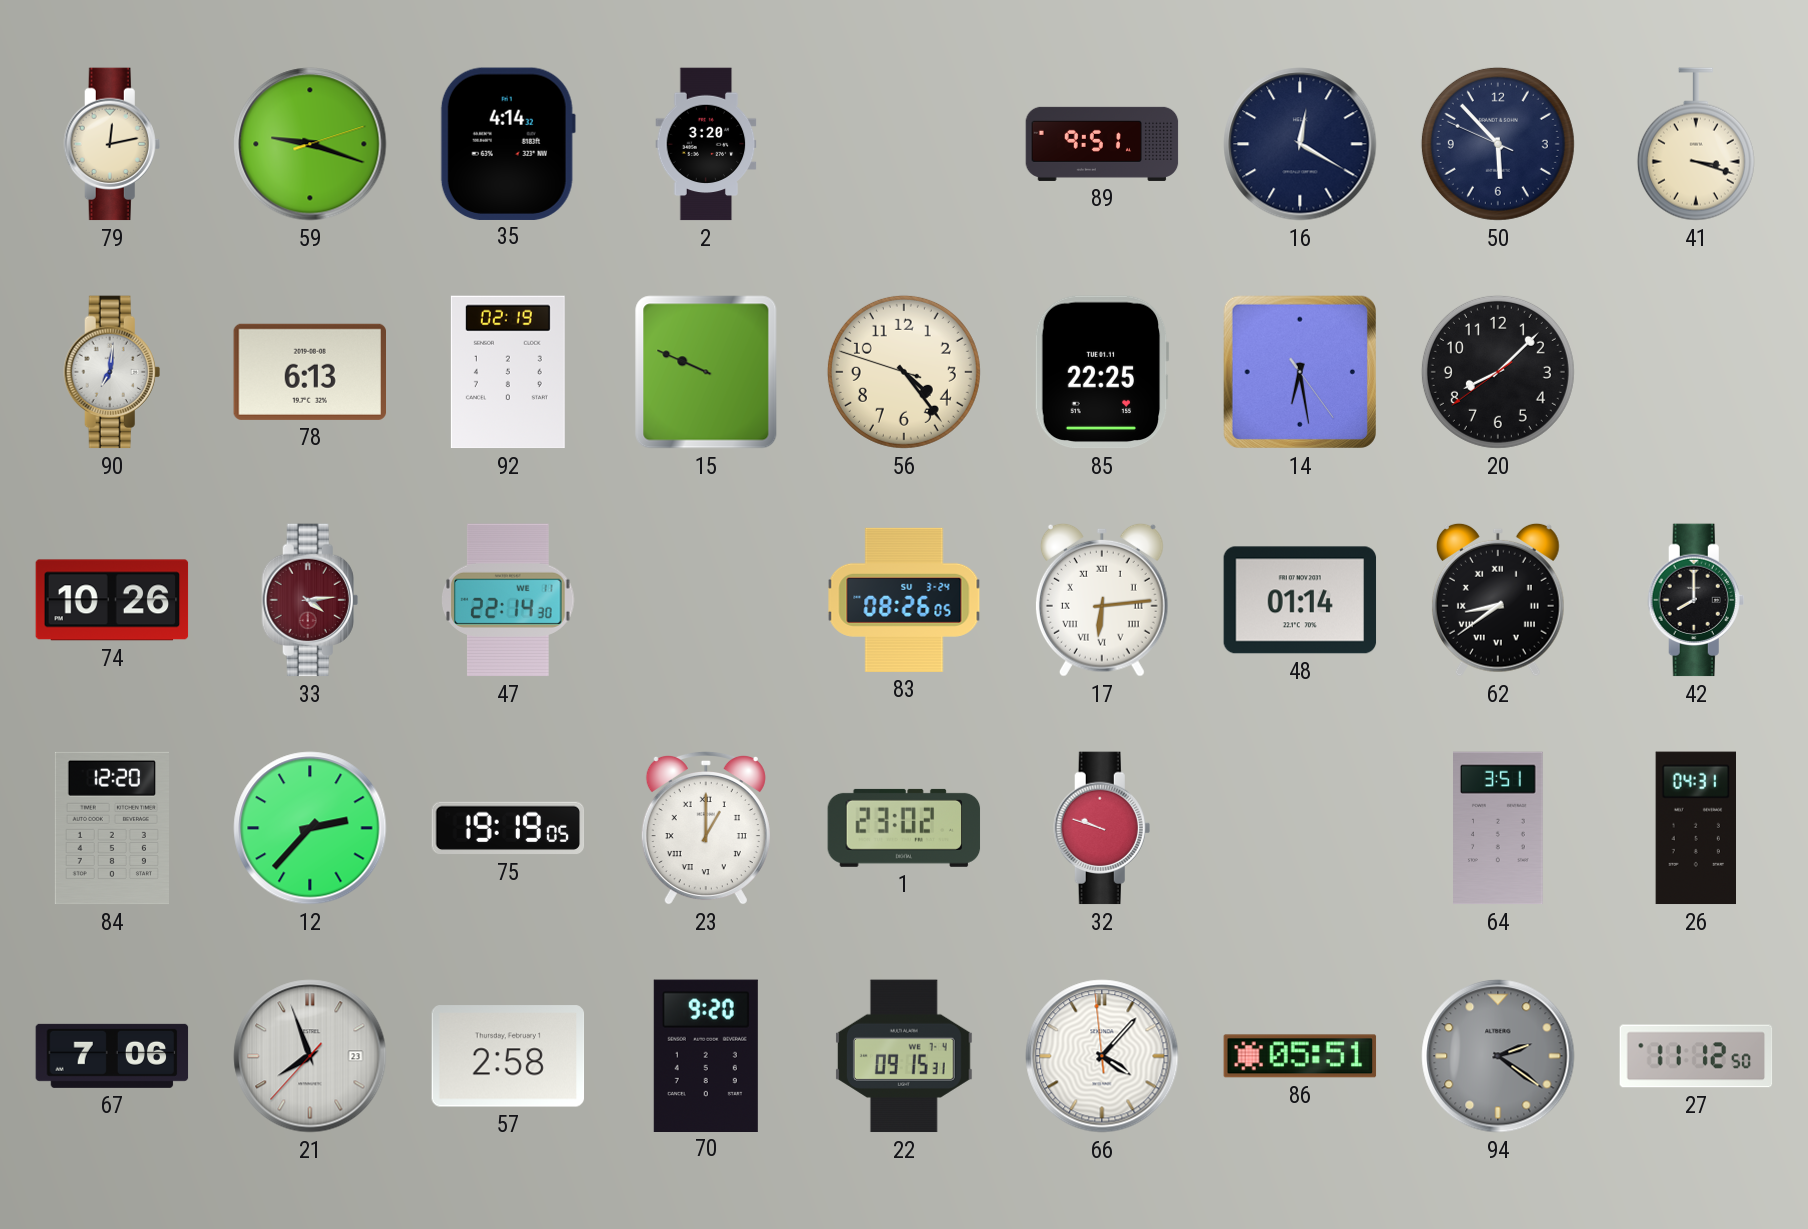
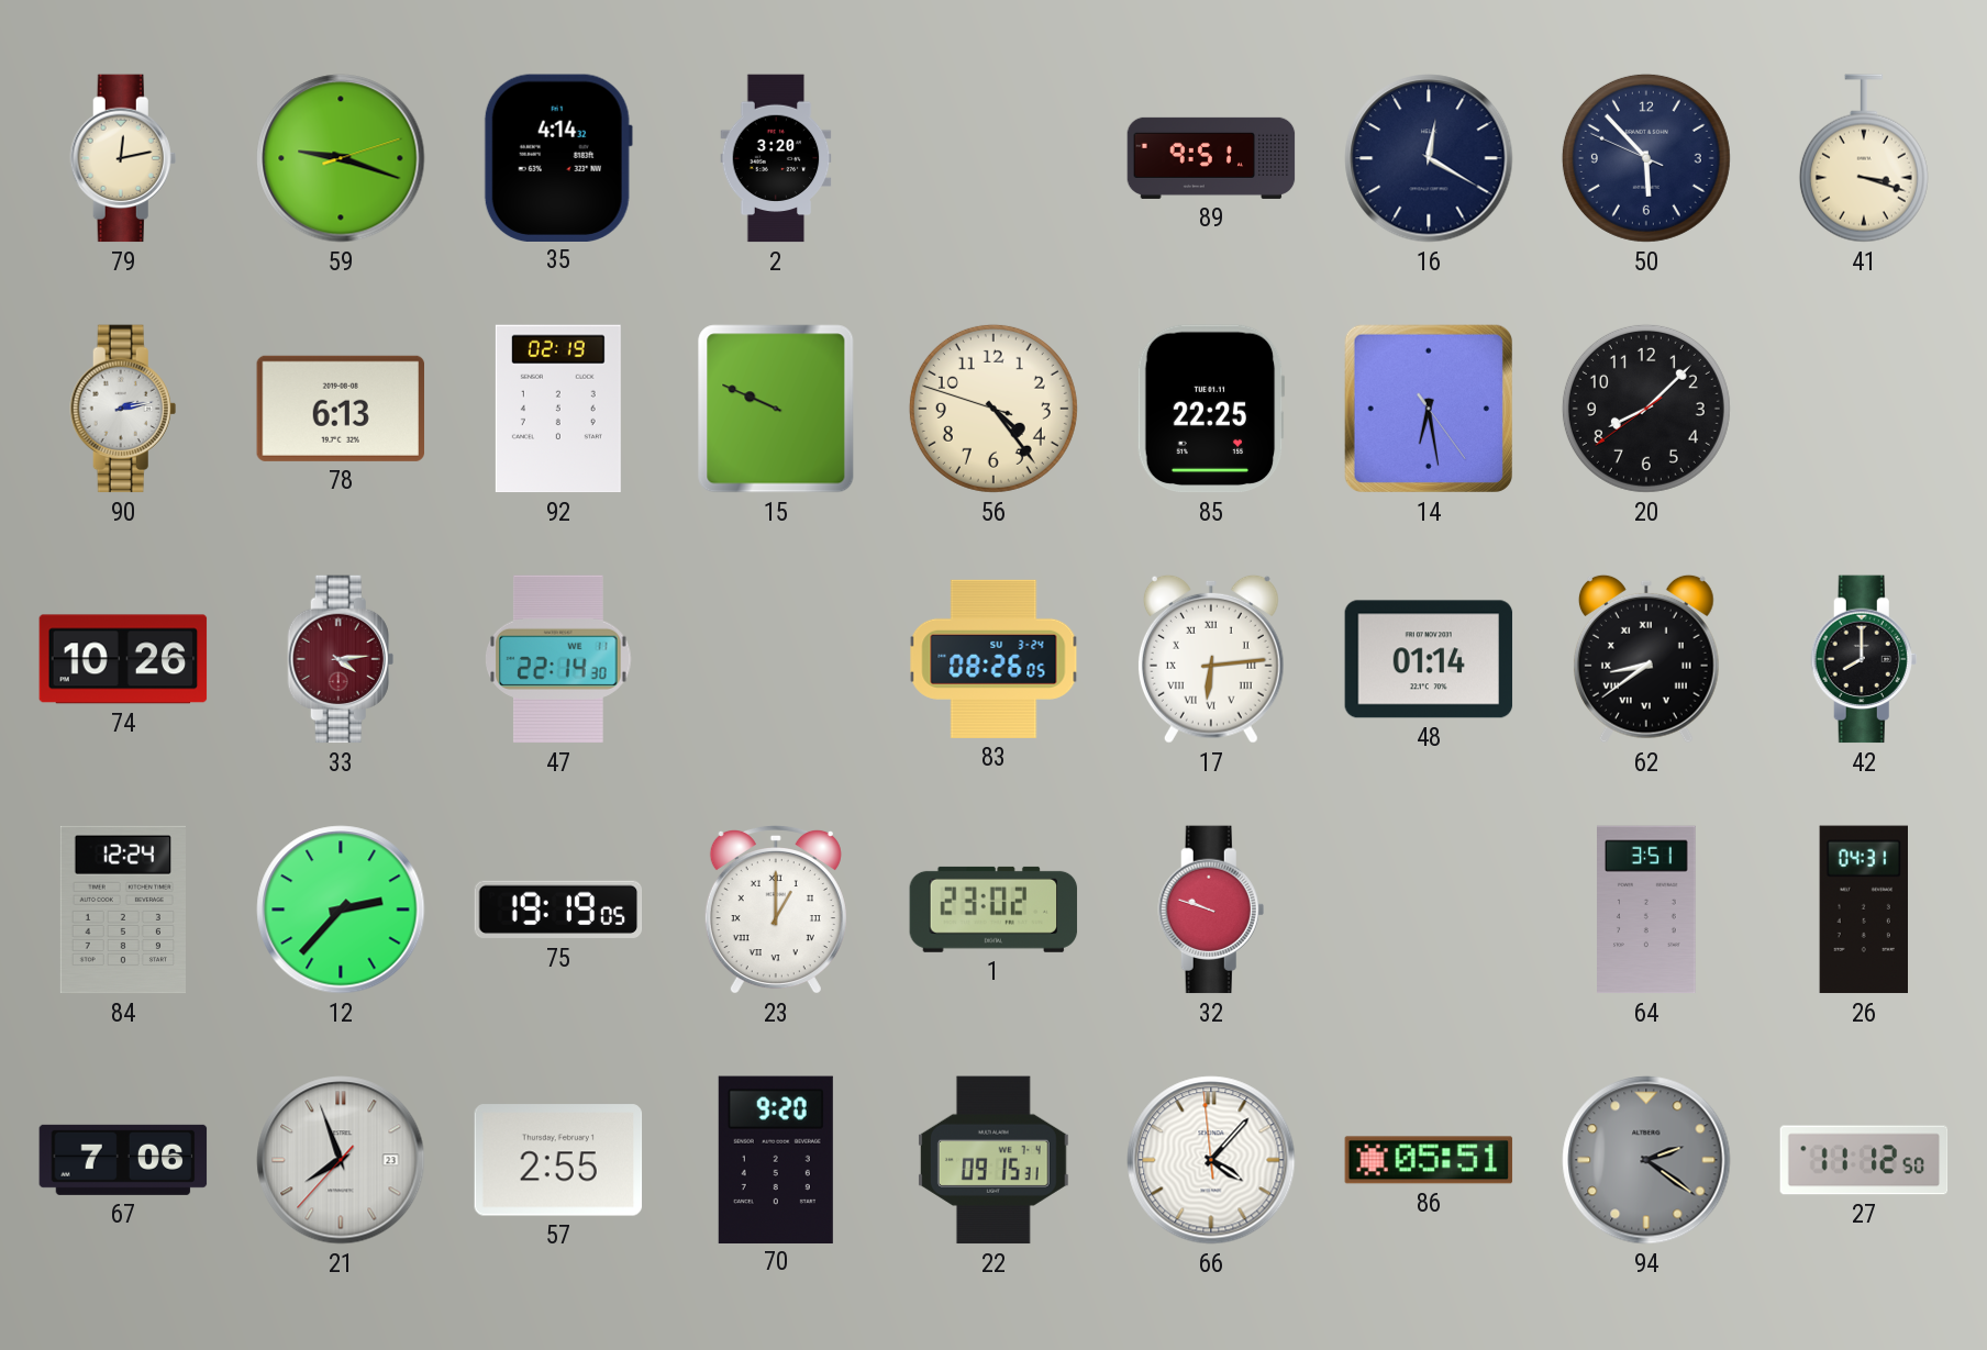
90: 7:01 -> 2:13 (123, 409)
84: 12:20 -> 12:24 (122, 910)
57: 2:58 -> 2:55 (558, 1160)
